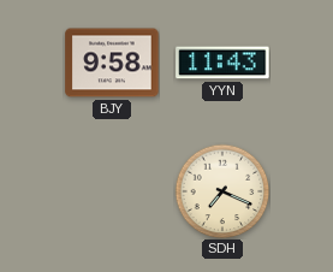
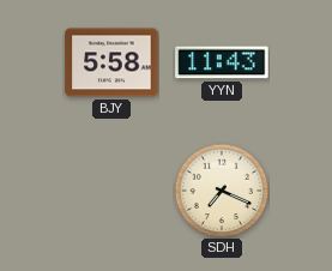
BJY: 9:58 -> 5:58 (111, 62)
